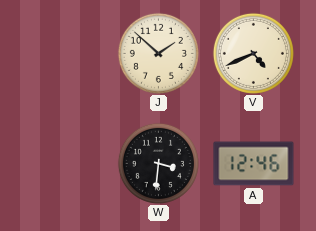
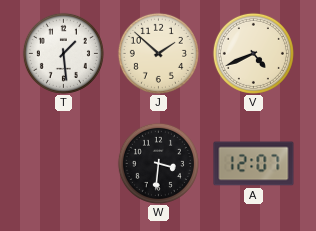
T: none -> 1:29 (63, 53)
A: 12:46 -> 12:07 (254, 164)
